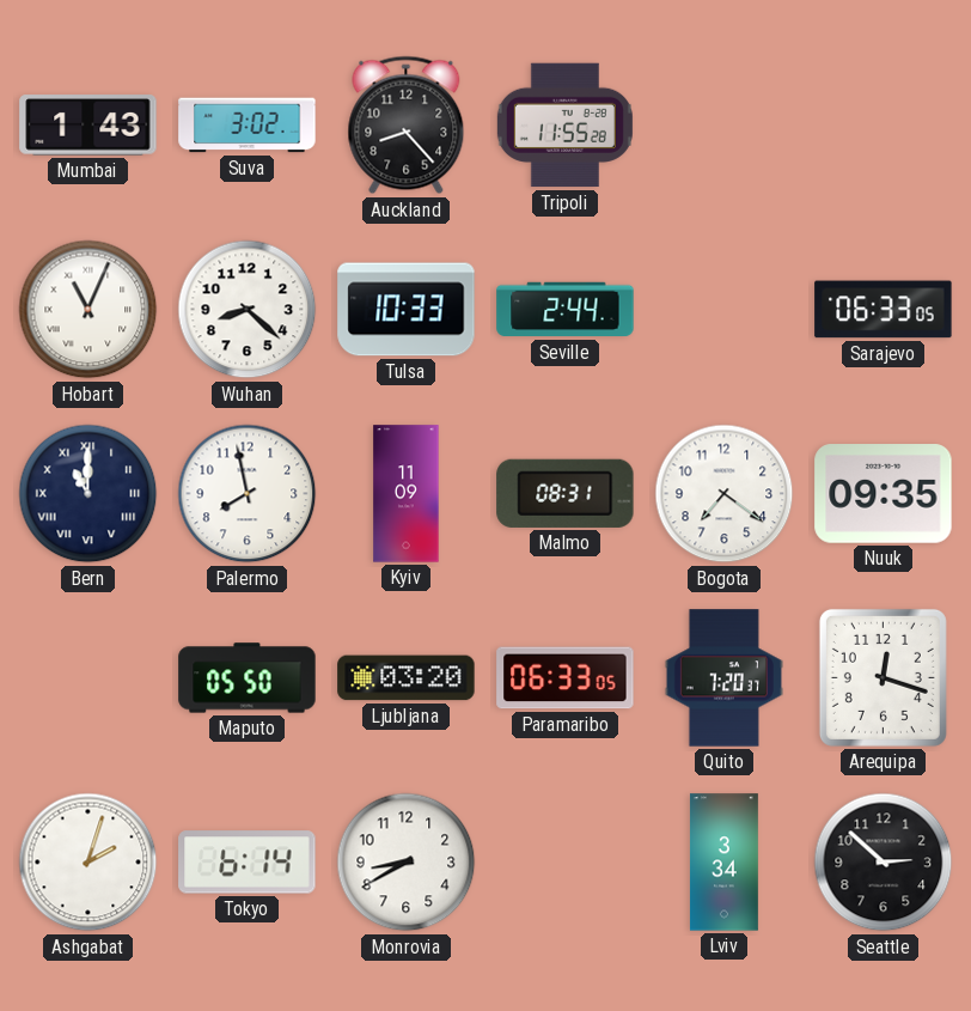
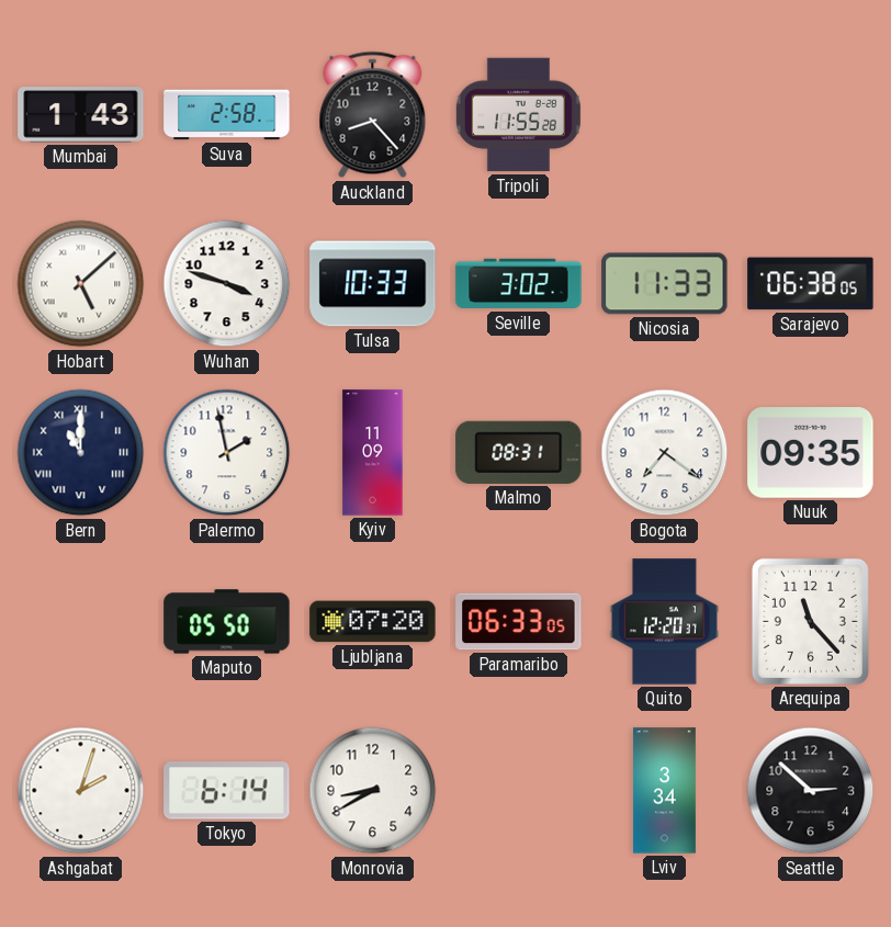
Suva: 3:02 -> 2:58 (227, 115)
Hobart: 11:04 -> 5:08 (81, 284)
Wuhan: 8:22 -> 3:48 (227, 284)
Seville: 2:44 -> 3:02 (519, 284)
Nicosia: none -> 11:33 (665, 284)
Sarajevo: 06:33 -> 06:38 (811, 284)
Palermo: 7:58 -> 1:58 (227, 453)
Ljubljana: 03:20 -> 07:20 (373, 622)
Quito: 7:20 -> 12:20 (664, 622)
Arequipa: 12:18 -> 11:23 (810, 621)
